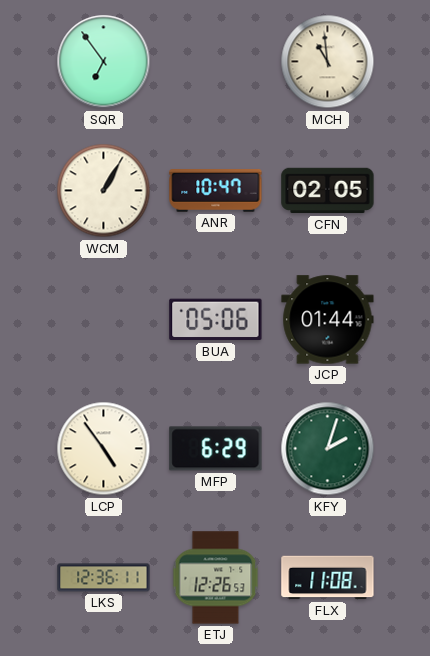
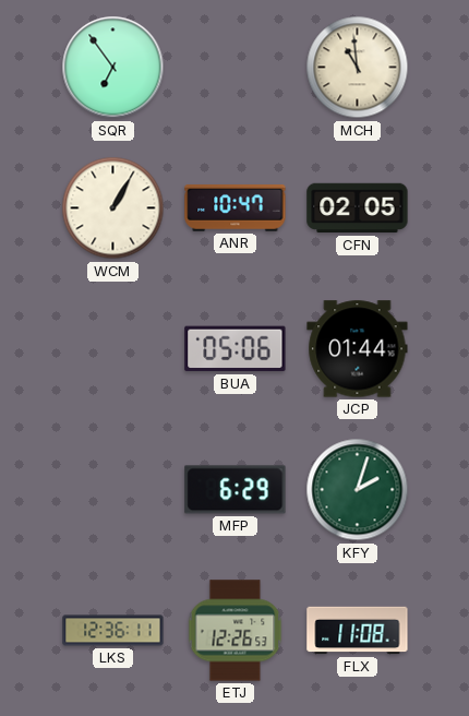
LCP: 4:54 -> none (104, 449)
